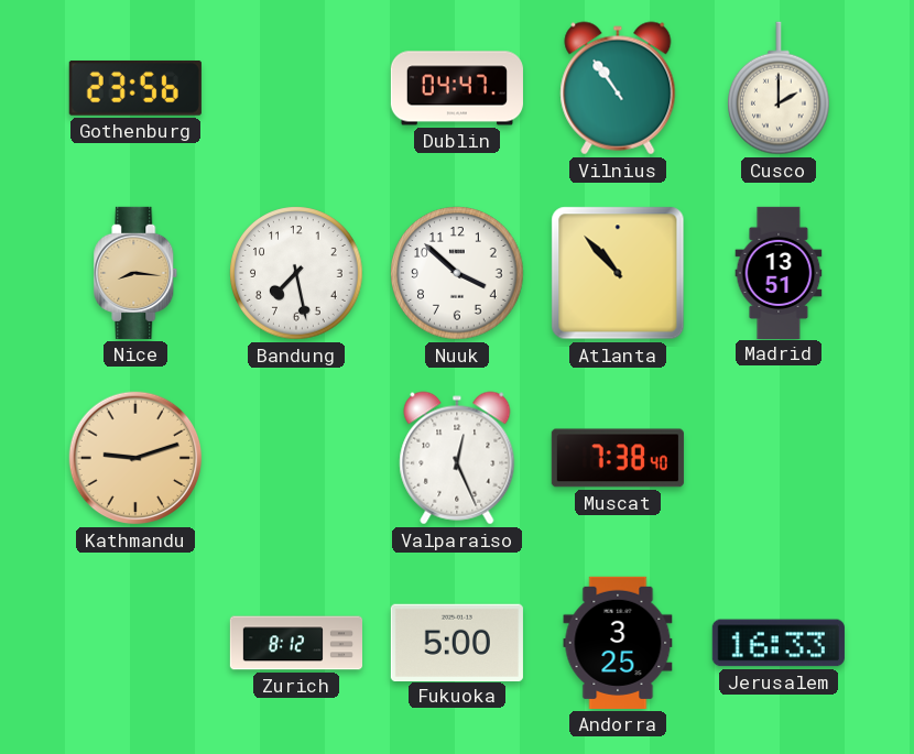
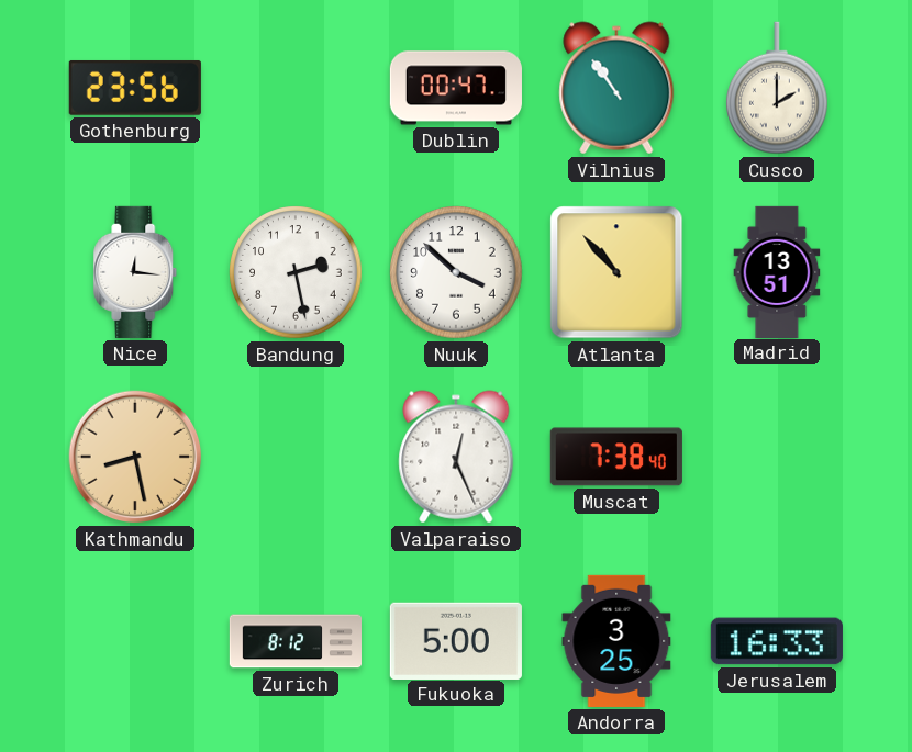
Dublin: 04:47 -> 00:47 (456, 88)
Nice: 8:16 -> 12:16 (135, 272)
Nice dial: champagne -> white (135, 272)
Bandung: 7:28 -> 2:28 (296, 272)
Kathmandu: 9:12 -> 8:28 (135, 457)
